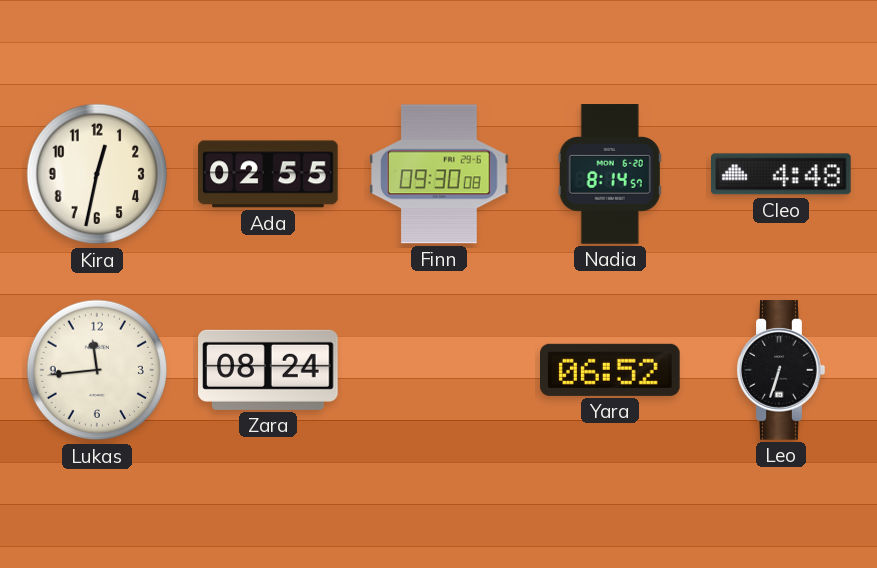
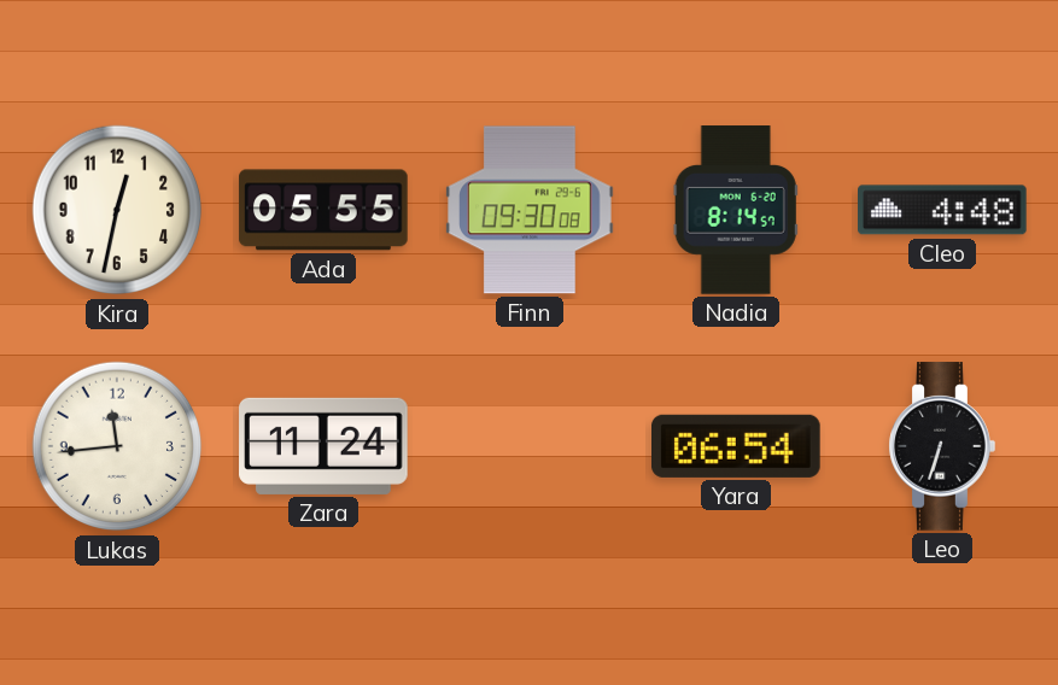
Ada: 02:55 -> 05:55 (323, 210)
Zara: 08:24 -> 11:24 (323, 446)
Yara: 06:52 -> 06:54 (737, 446)
